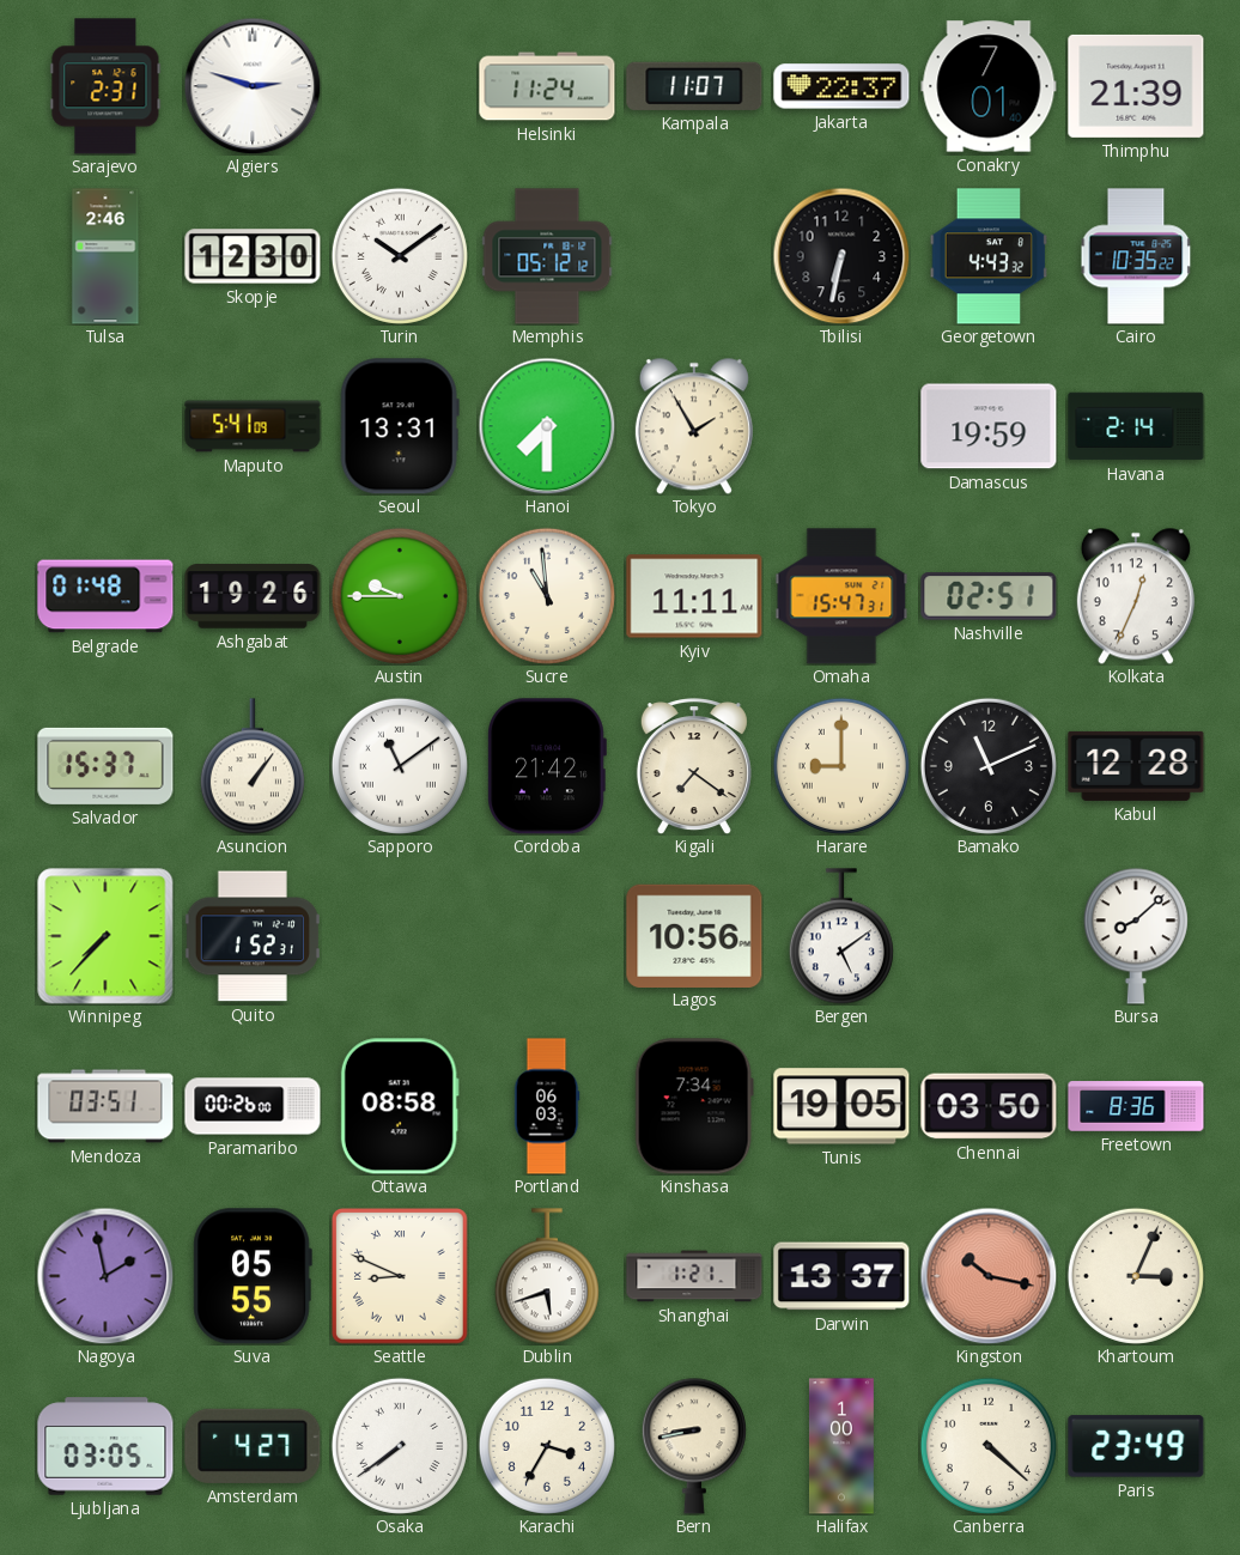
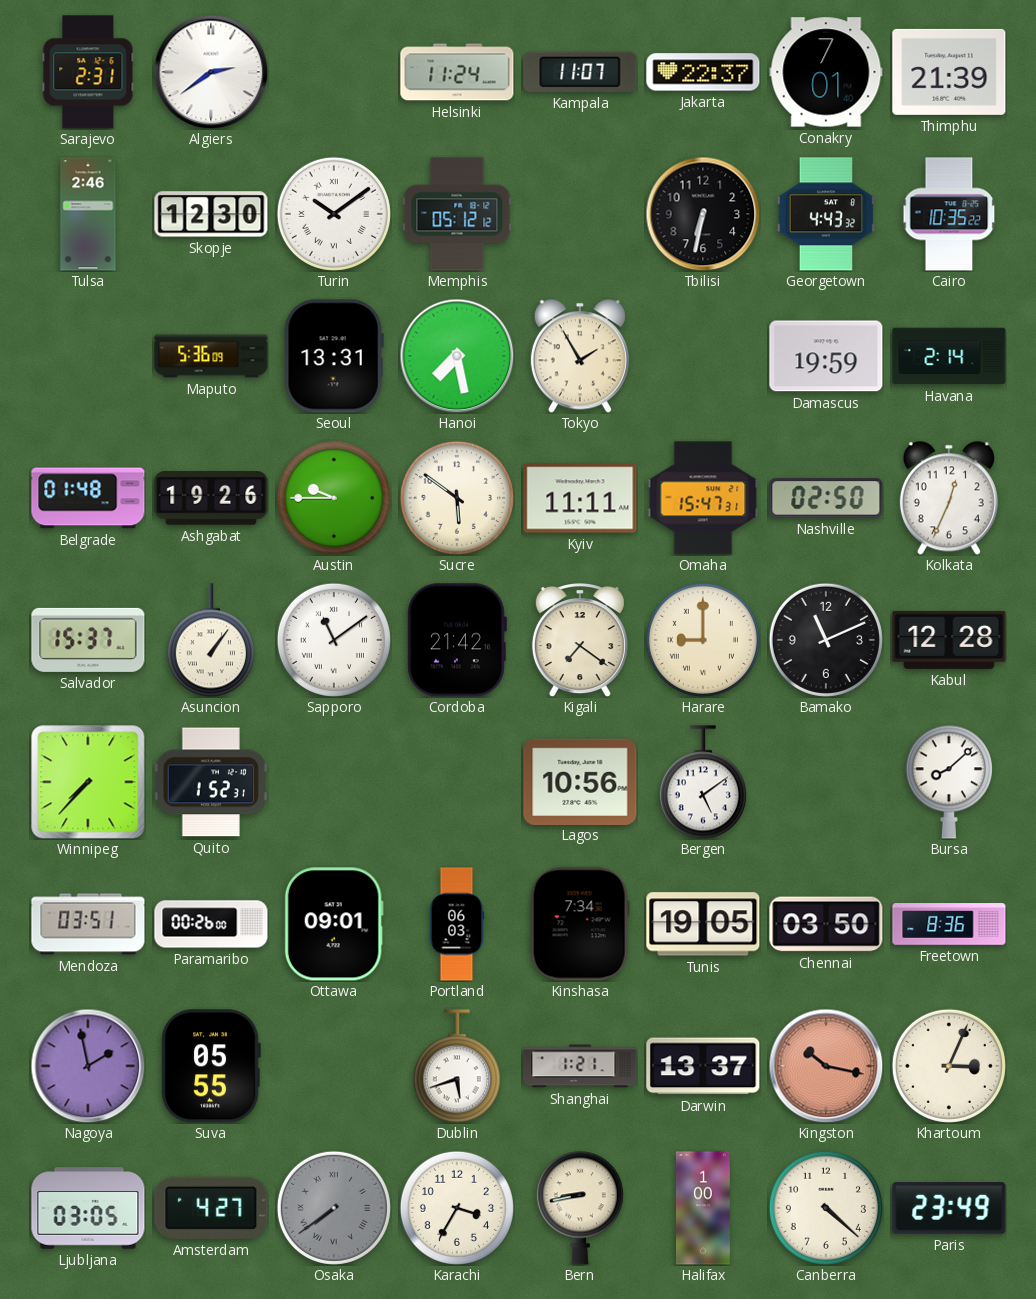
Algiers: 2:48 -> 2:39 (211, 72)
Maputo: 5:41 -> 5:36 (211, 356)
Hanoi: 7:30 -> 7:28 (457, 356)
Sucre: 10:59 -> 5:51 (457, 498)
Nashville: 02:51 -> 02:50 (826, 498)
Ottawa: 08:58 -> 09:01 (334, 924)
Seattle: 8:49 -> none (401, 1277)
Osaka dial: white -> grey (334, 1208)
